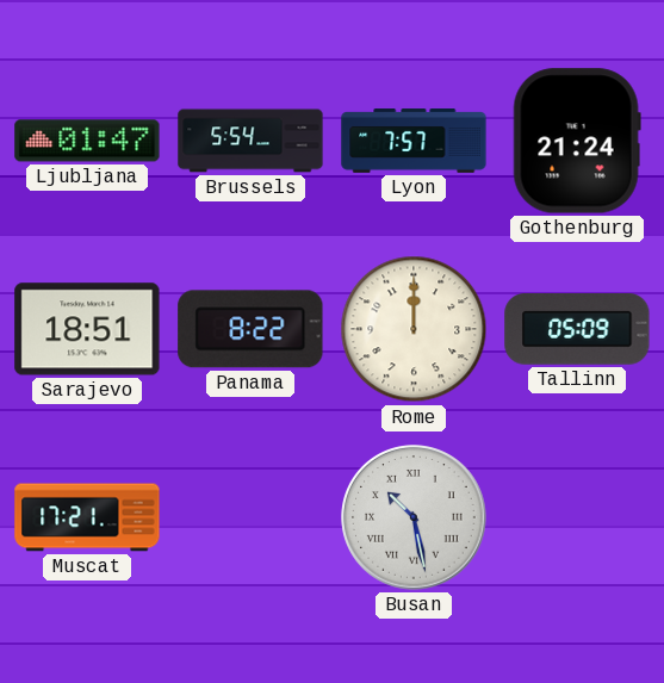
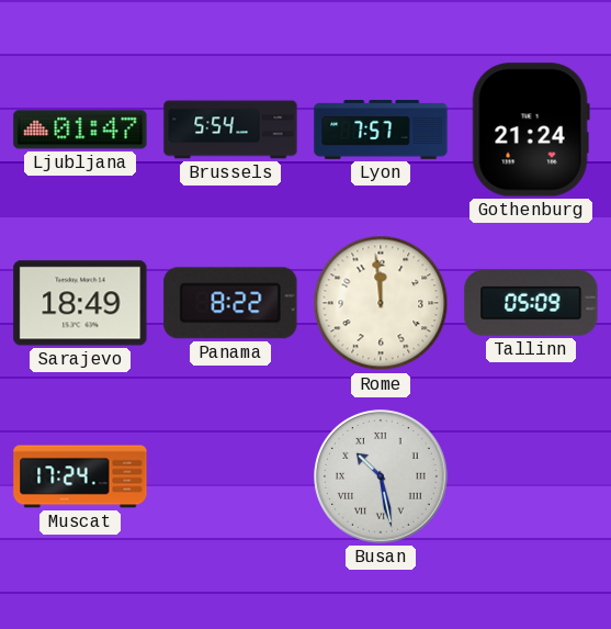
Sarajevo: 18:51 -> 18:49 (80, 303)
Rome: 12:00 -> 11:59 (381, 303)
Muscat: 17:21 -> 17:24 (80, 476)
